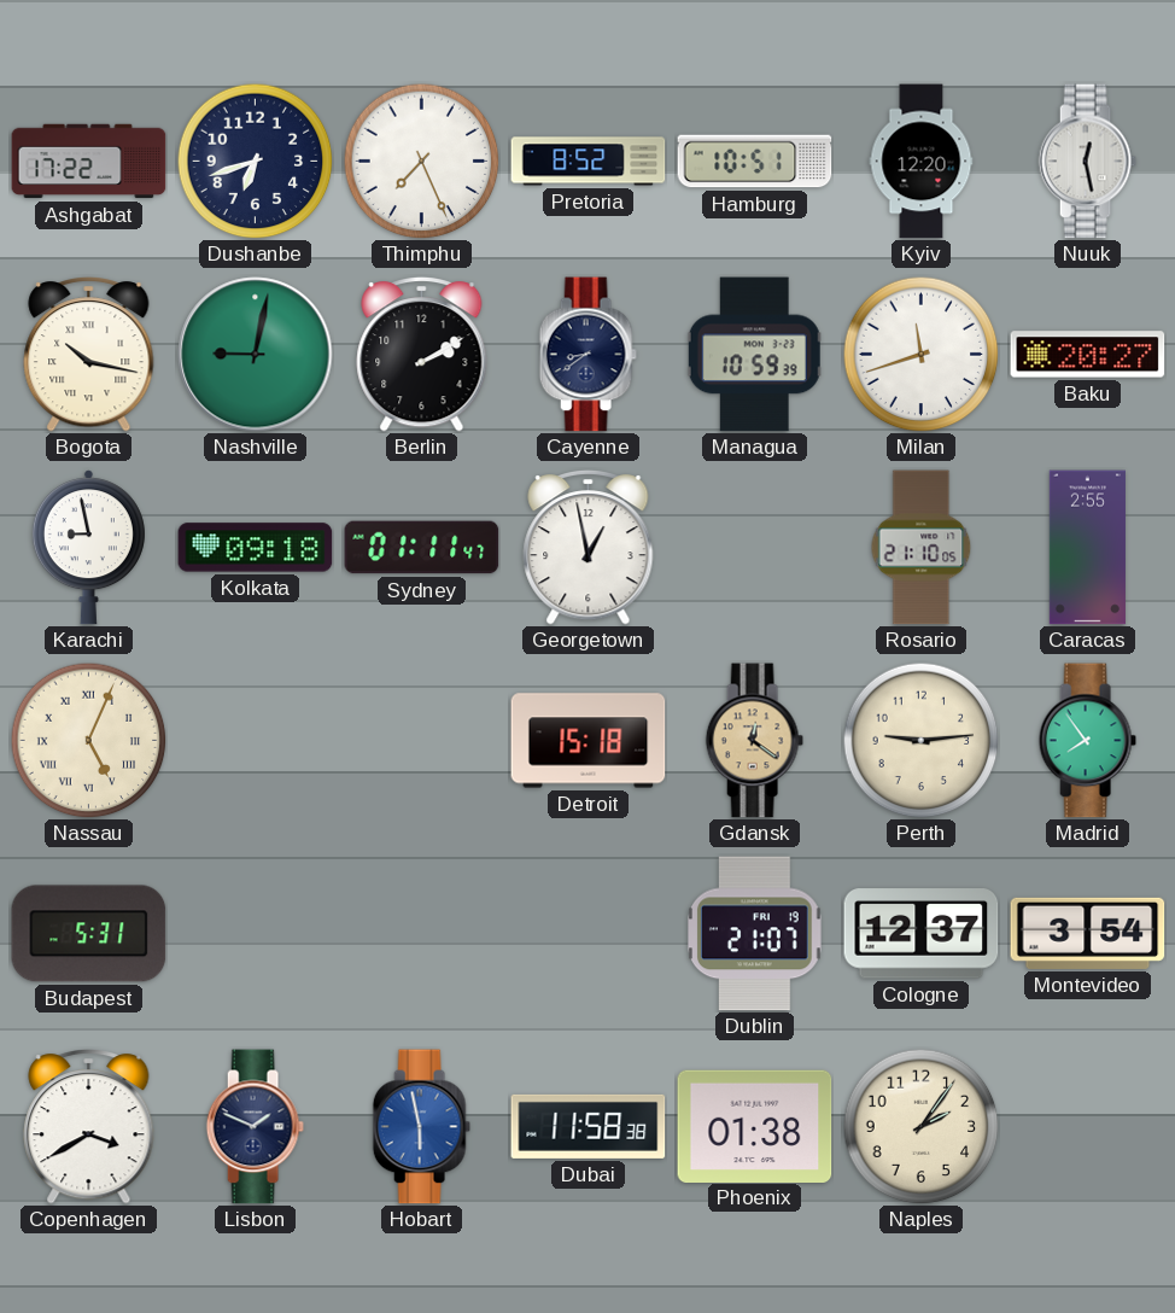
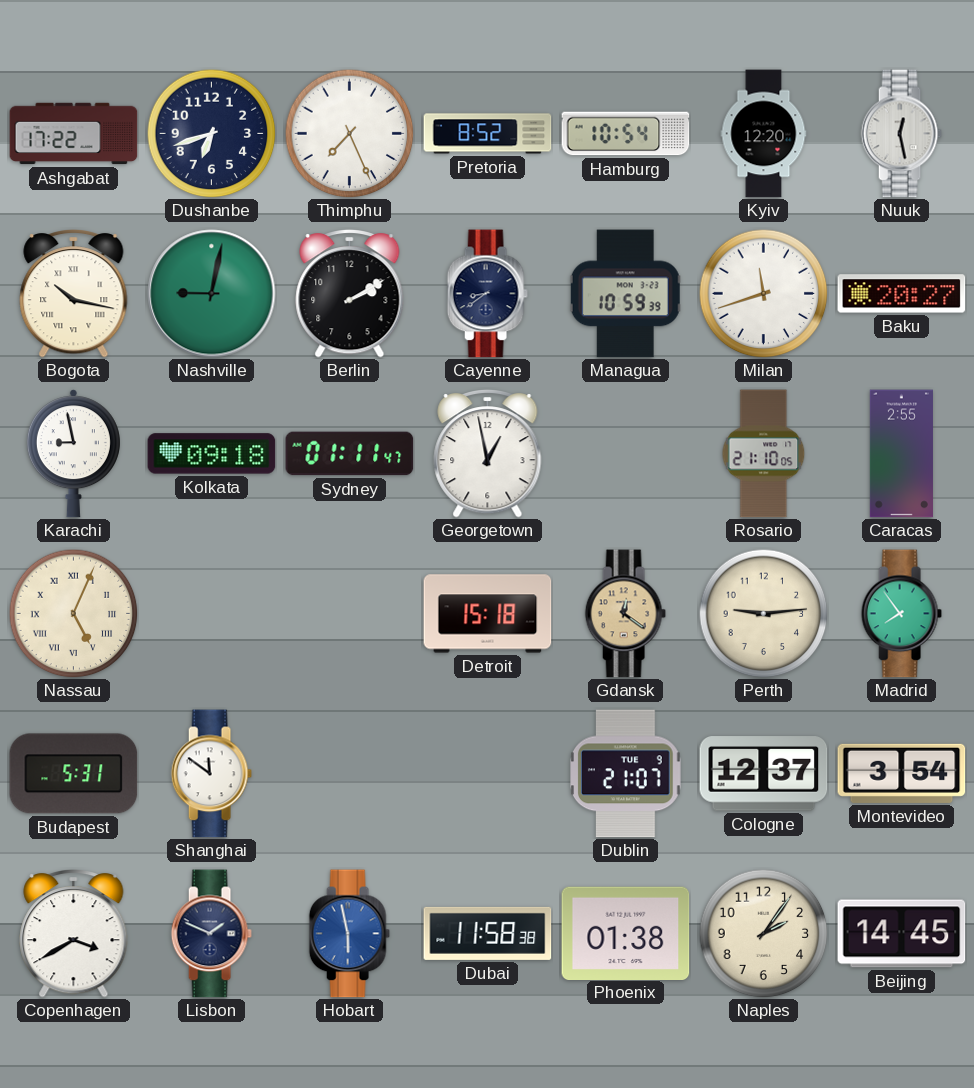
Hamburg: 10:51 -> 10:54 (626, 134)
Shanghai: none -> 11:51 (211, 774)
Dublin date: FRI 19 -> TUE 9 (626, 774)
Beijing: none -> 14:45 (902, 934)
